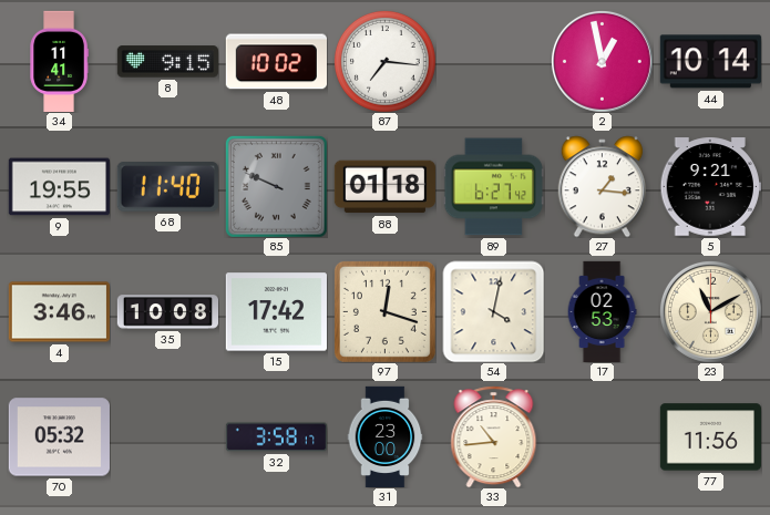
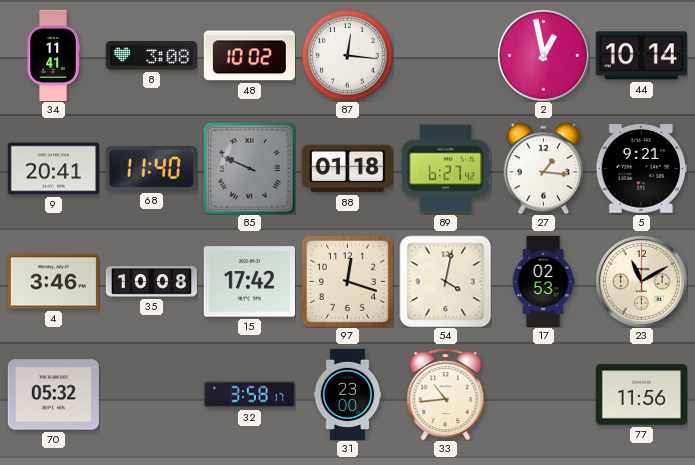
8: 9:15 -> 3:08 (151, 56)
87: 7:16 -> 12:16 (348, 56)
9: 19:55 -> 20:41 (53, 169)
